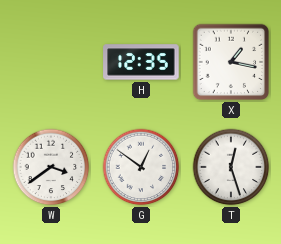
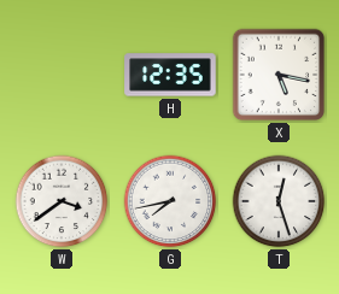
X: 1:17 -> 5:17 (279, 75)
G: 12:51 -> 7:43 (170, 201)
